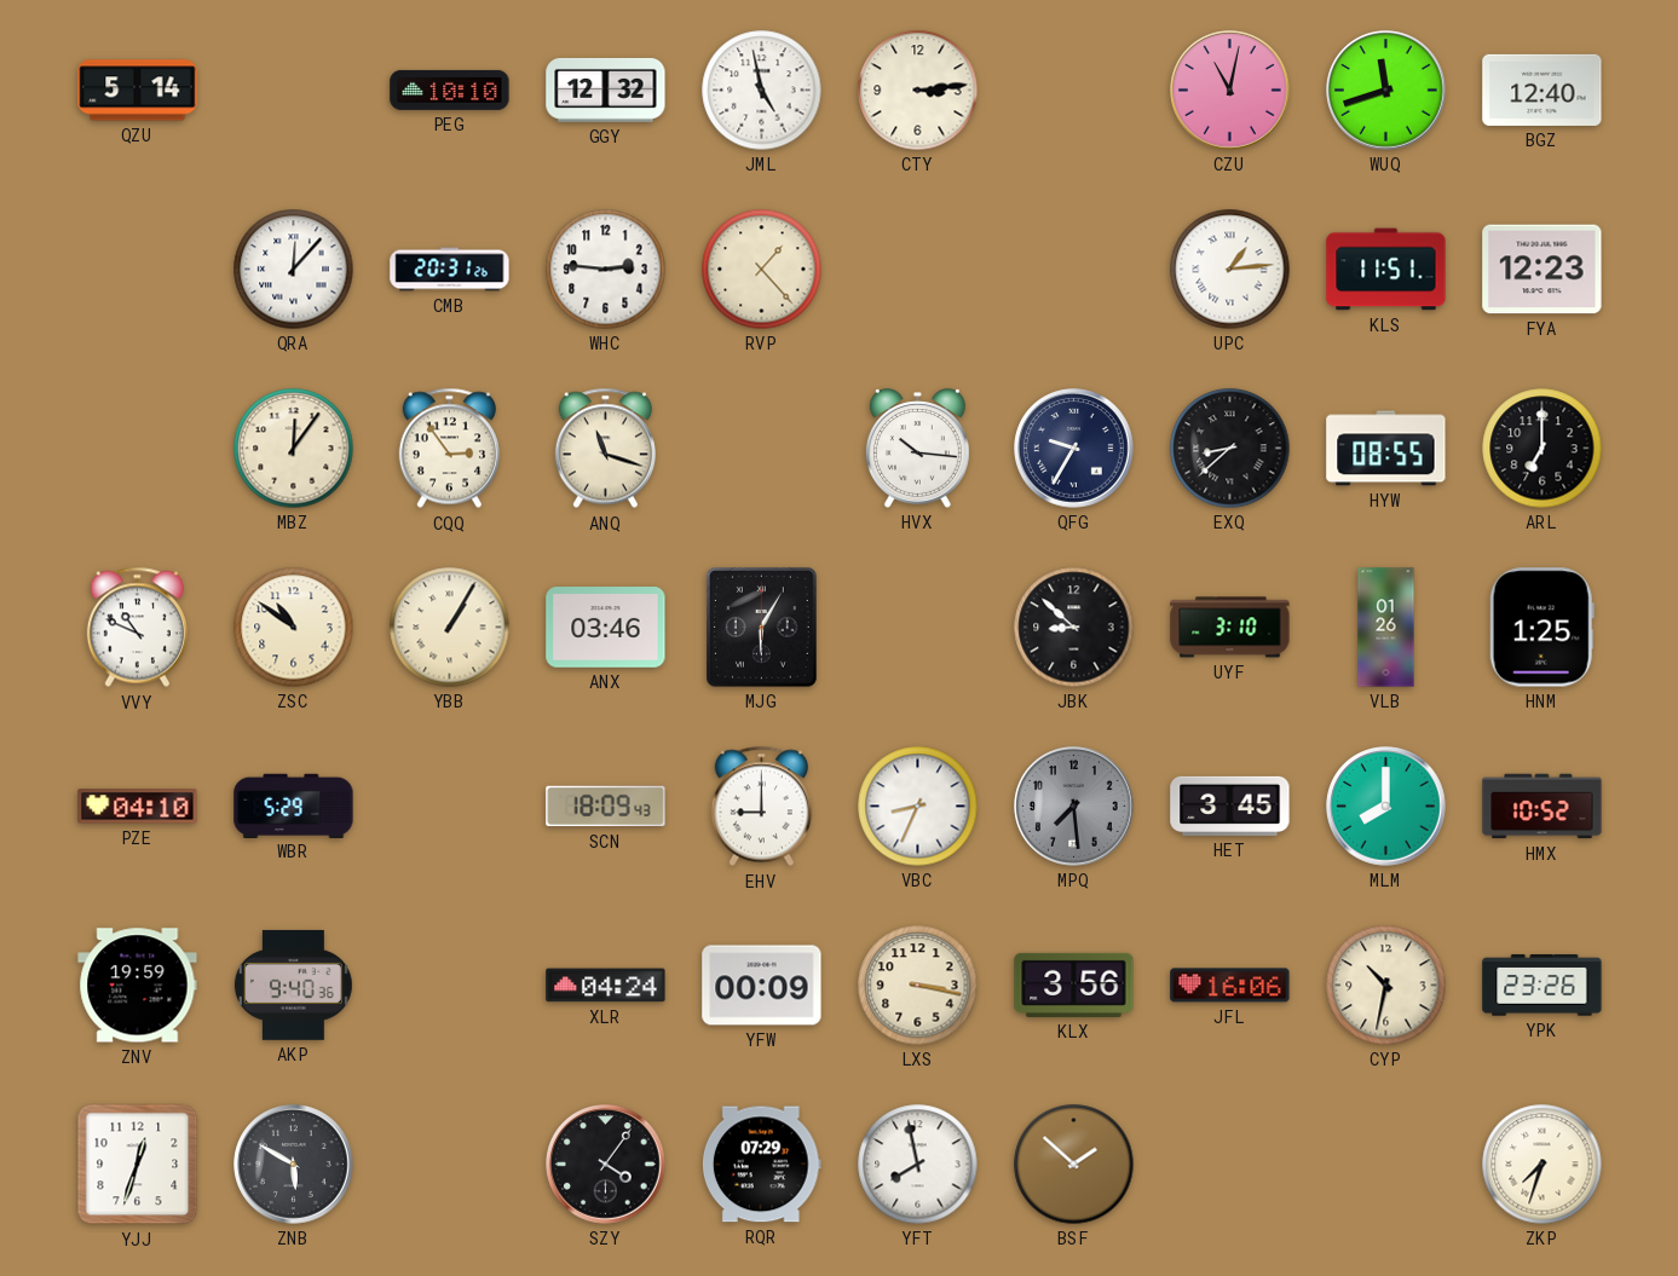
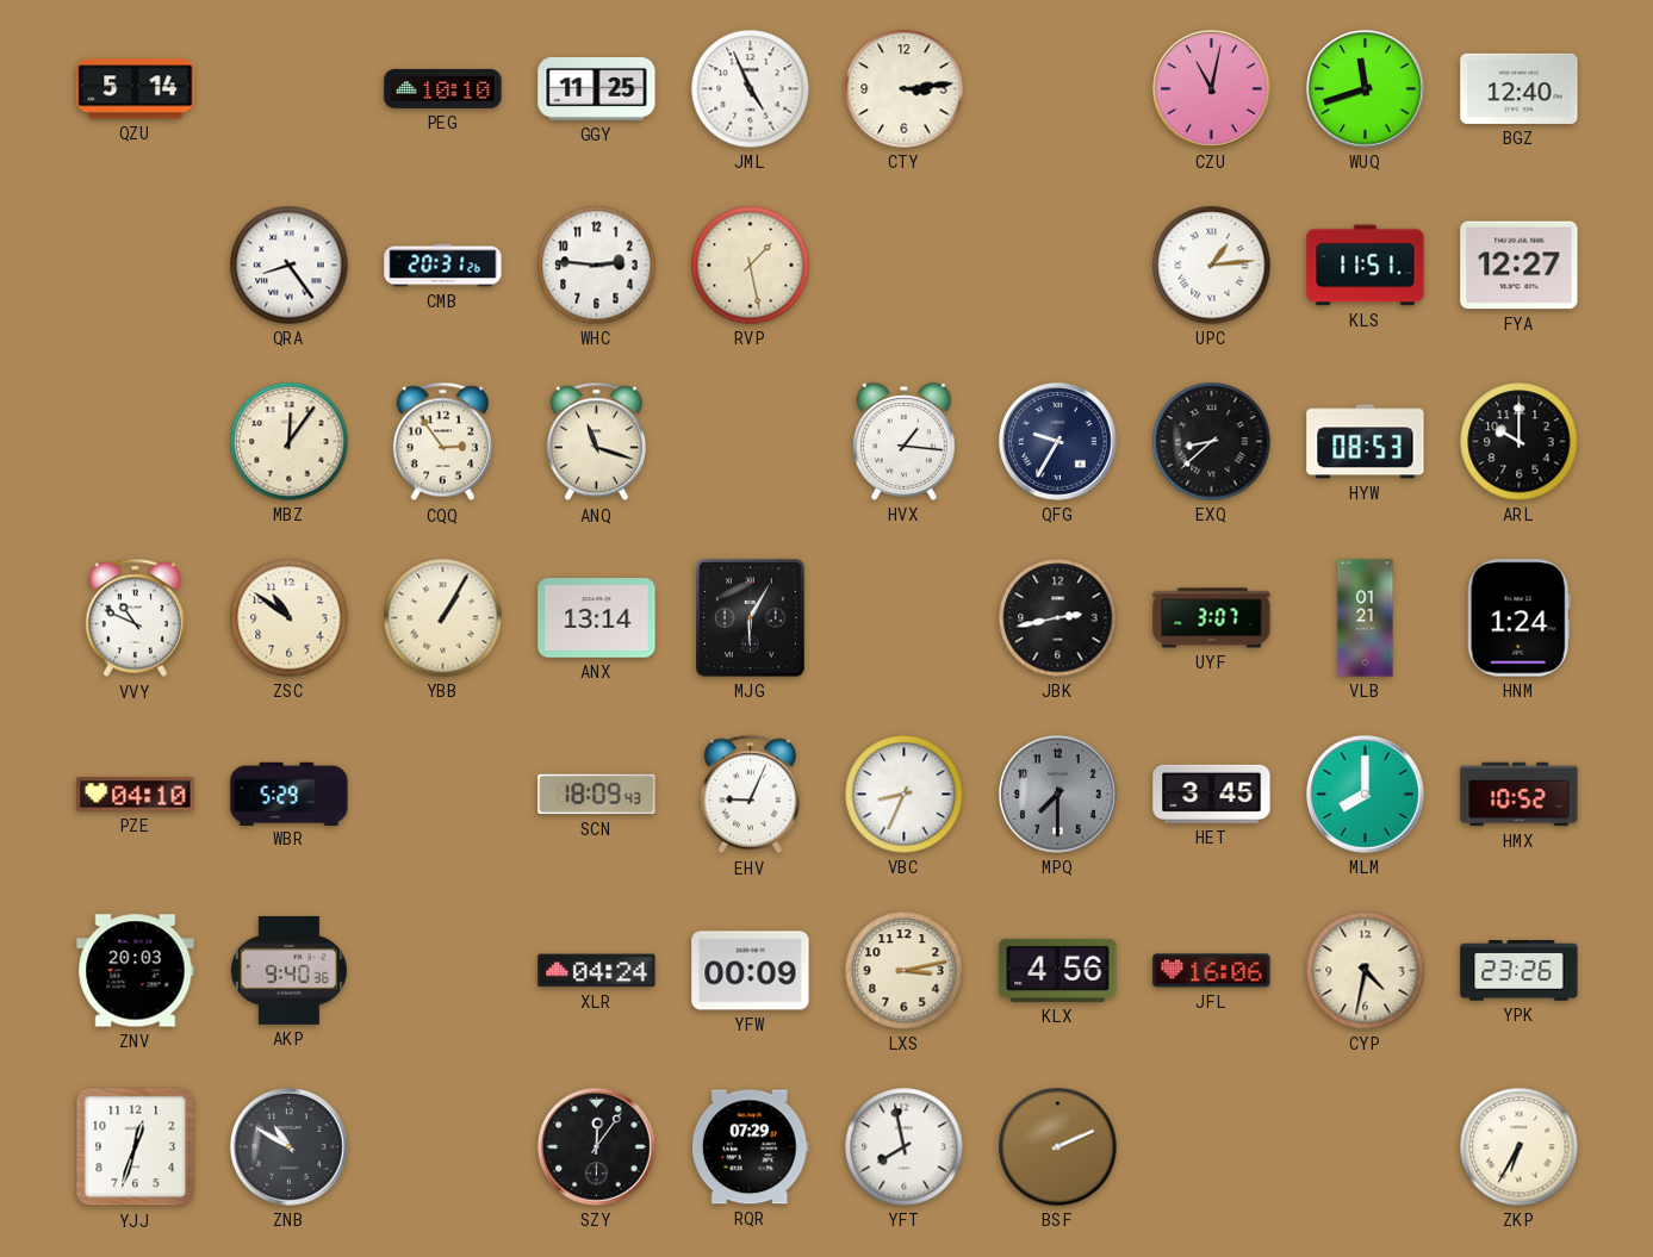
GGY: 12:32 -> 11:25 (597, 89)
JML: 4:58 -> 4:56 (751, 89)
QRA: 12:07 -> 8:24 (290, 266)
RVP: 1:23 -> 1:28 (751, 266)
FYA: 12:23 -> 12:27 (1520, 266)
HVX: 10:16 -> 1:16 (903, 442)
HYW: 08:55 -> 08:53 (1366, 442)
ARL: 7:00 -> 10:00 (1520, 442)
ANX: 03:46 -> 13:14 (597, 618)
JBK: 8:52 -> 2:43 (1058, 618)
UYF: 3:10 -> 3:07 (1212, 618)
VLB: 01:26 -> 01:21 (1366, 618)
HNM: 1:25 -> 1:24 (1518, 618)
EHV: 9:00 -> 9:04 (750, 795)
MPQ: 7:29 -> 7:30 (1058, 795)
ZNV: 19:59 -> 20:03 (136, 971)
LXS: 3:17 -> 3:13 (905, 971)
KLX: 3:56 -> 4:56 (1058, 970)
CYP: 10:32 -> 4:32 (1366, 971)
ZNB: 5:50 -> 10:50 (290, 1147)
SZY: 4:06 -> 12:06 (597, 1147)
BSF: 1:52 -> 2:11 (1058, 1147)
ZKP: 7:33 -> 6:35 (1520, 1147)
